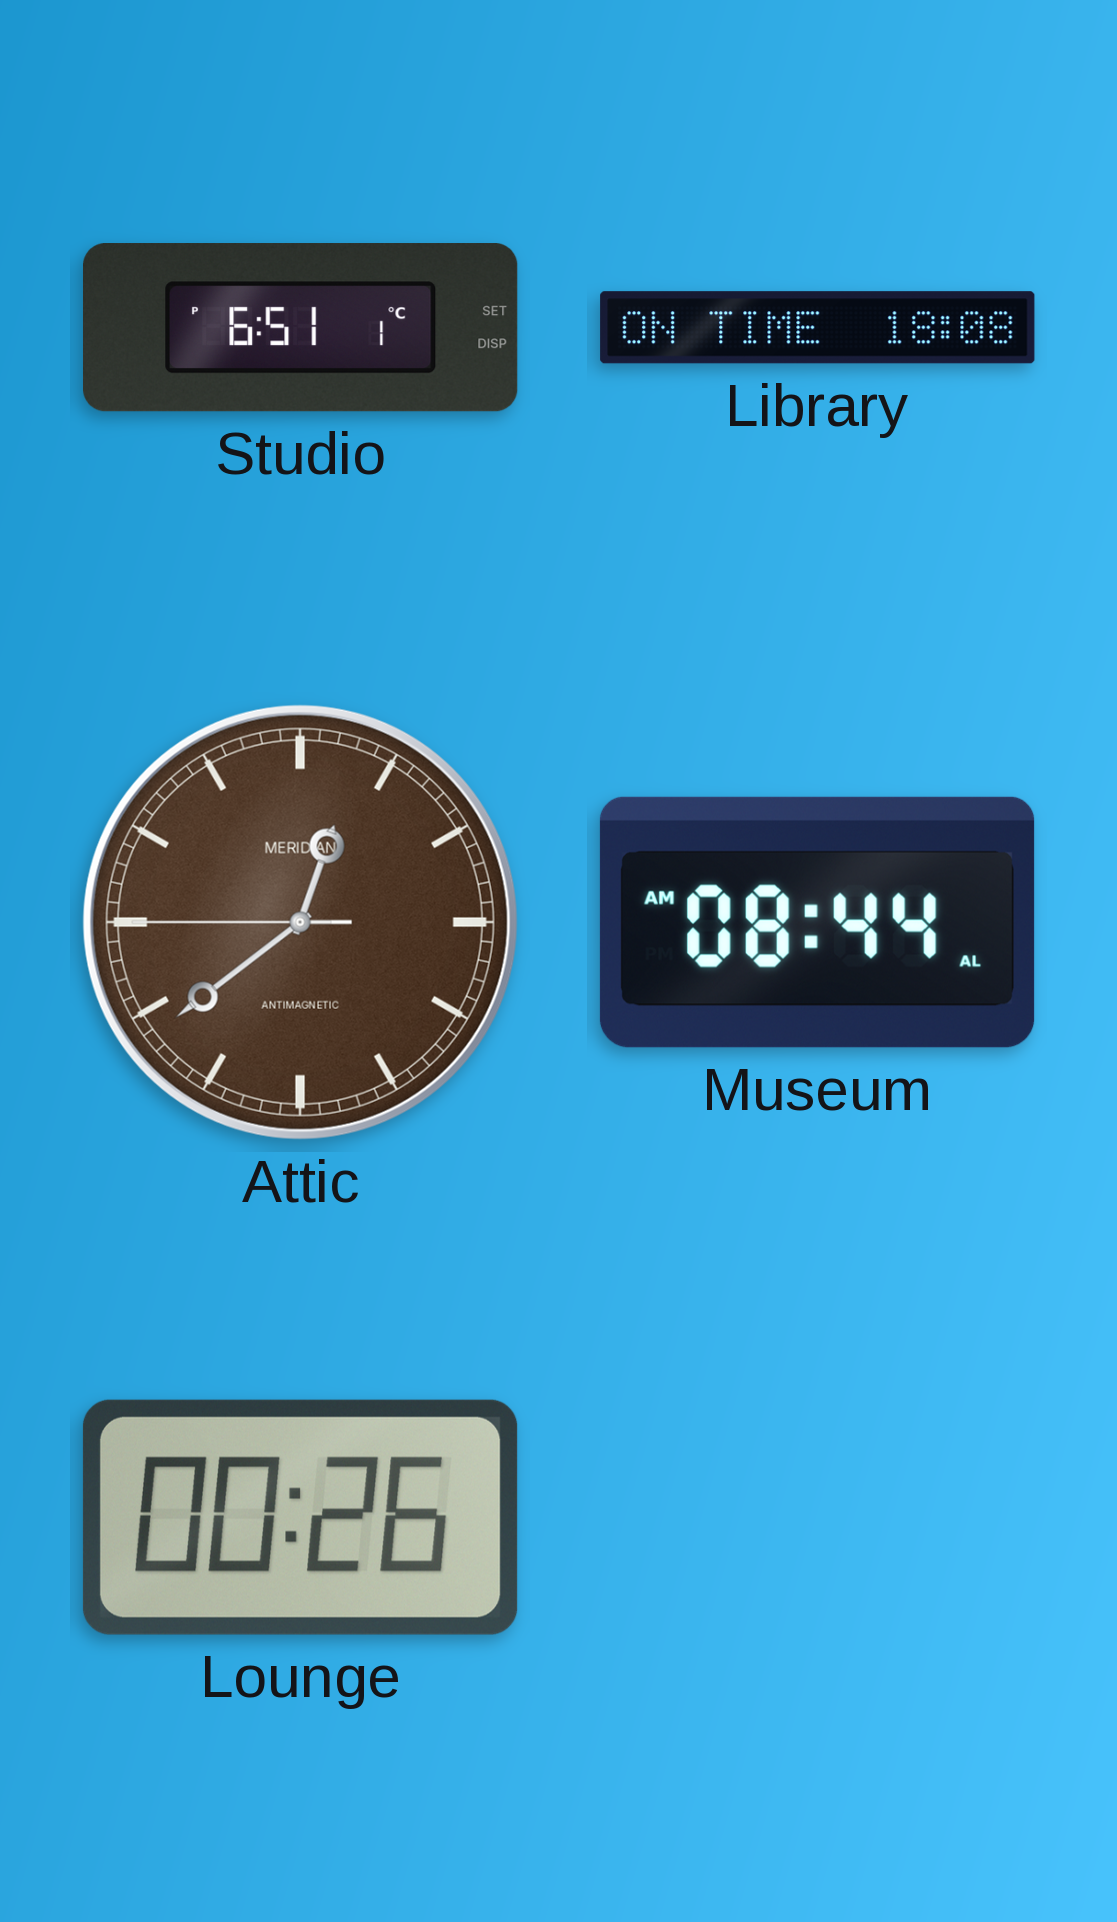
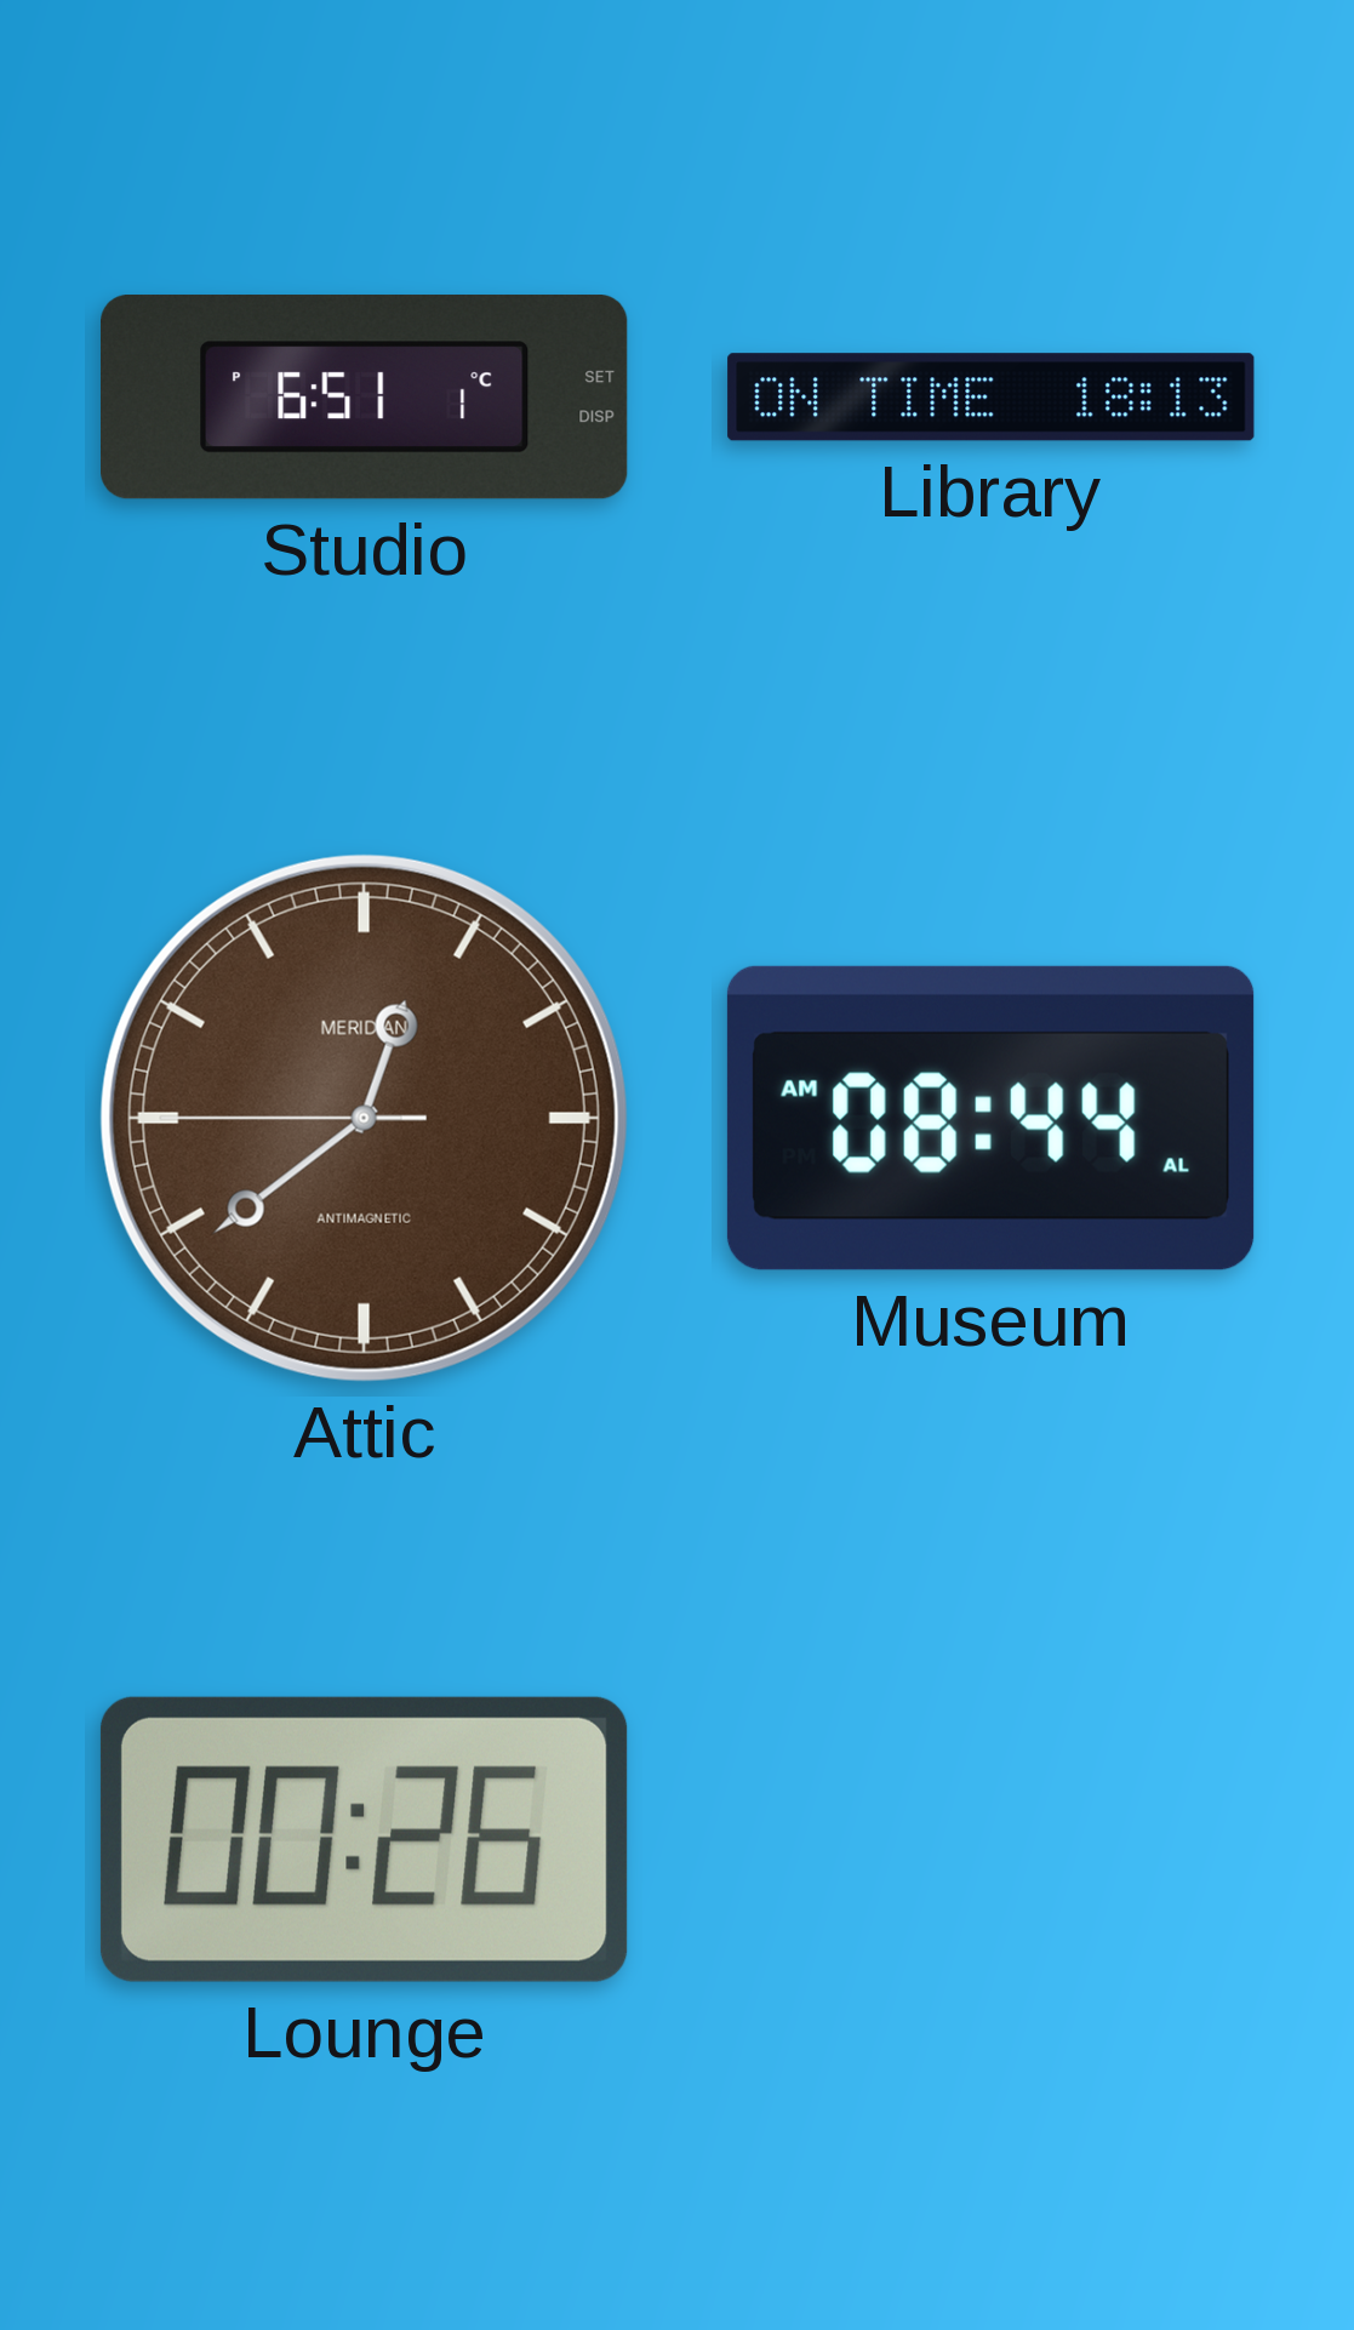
Library: 18:08 -> 18:13 (992, 398)
